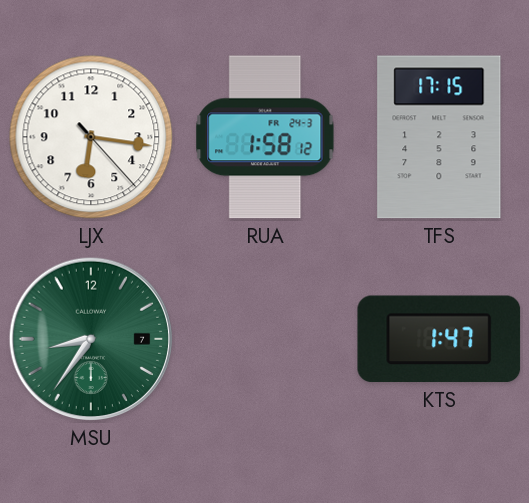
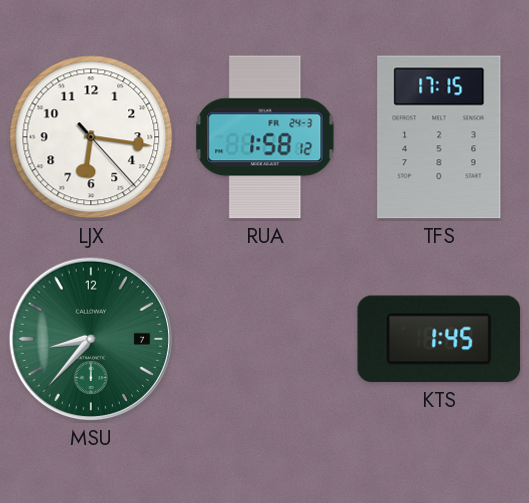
MSU: 8:36 -> 8:37 (91, 339)
KTS: 1:47 -> 1:45 (439, 339)
